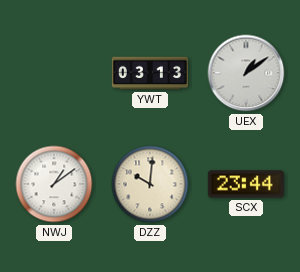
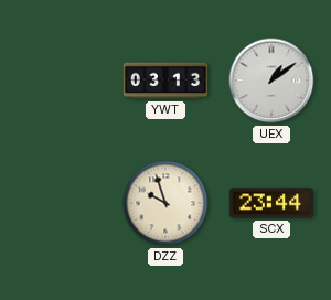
NWJ: 1:09 -> none (54, 184)
DZZ: 10:01 -> 9:57 (165, 203)
